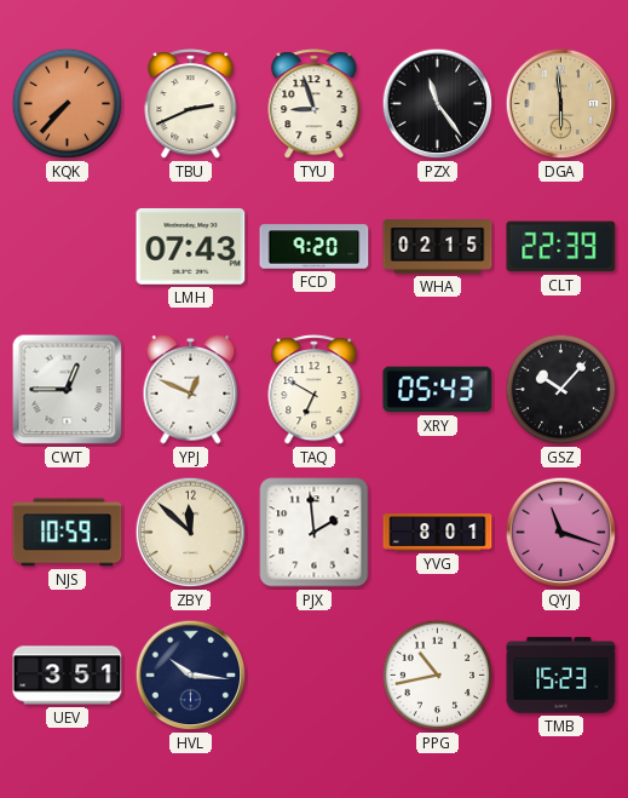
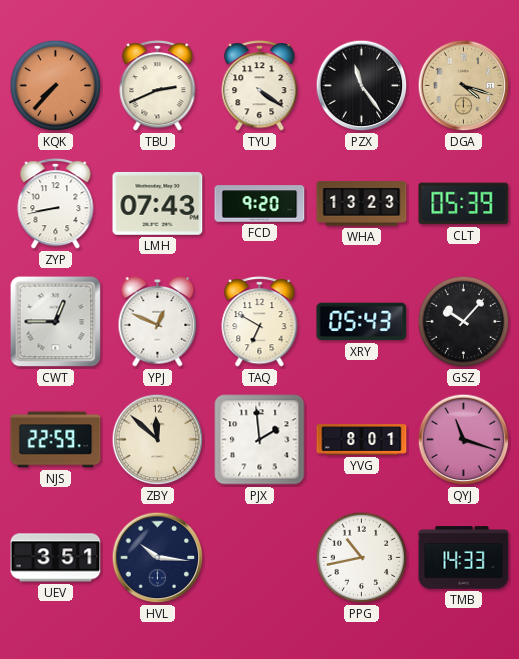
TYU: 8:57 -> 4:21 (260, 86)
DGA: 5:59 -> 4:18 (464, 86)
ZYP: none -> 8:43 (56, 204)
WHA: 02:15 -> 13:23 (362, 204)
CLT: 22:39 -> 05:39 (464, 204)
NJS: 10:59 -> 22:59 (56, 440)
TMB: 15:23 -> 14:33 (464, 558)
